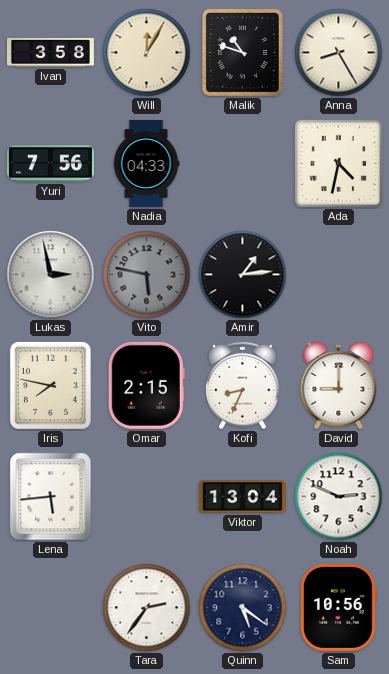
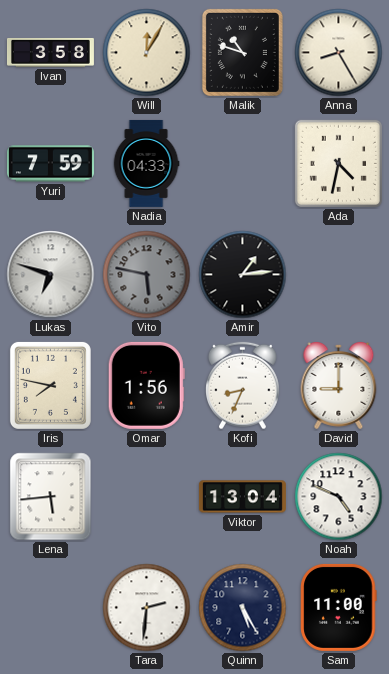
Yuri: 7:56 -> 7:59 (50, 164)
Lukas: 2:58 -> 6:48 (51, 275)
Omar: 2:15 -> 1:56 (146, 385)
Noah: 2:49 -> 4:49 (339, 497)
Tara: 2:36 -> 2:31 (147, 608)
Quinn: 5:21 -> 5:25 (243, 608)
Sam: 10:56 -> 11:00 (339, 607)
